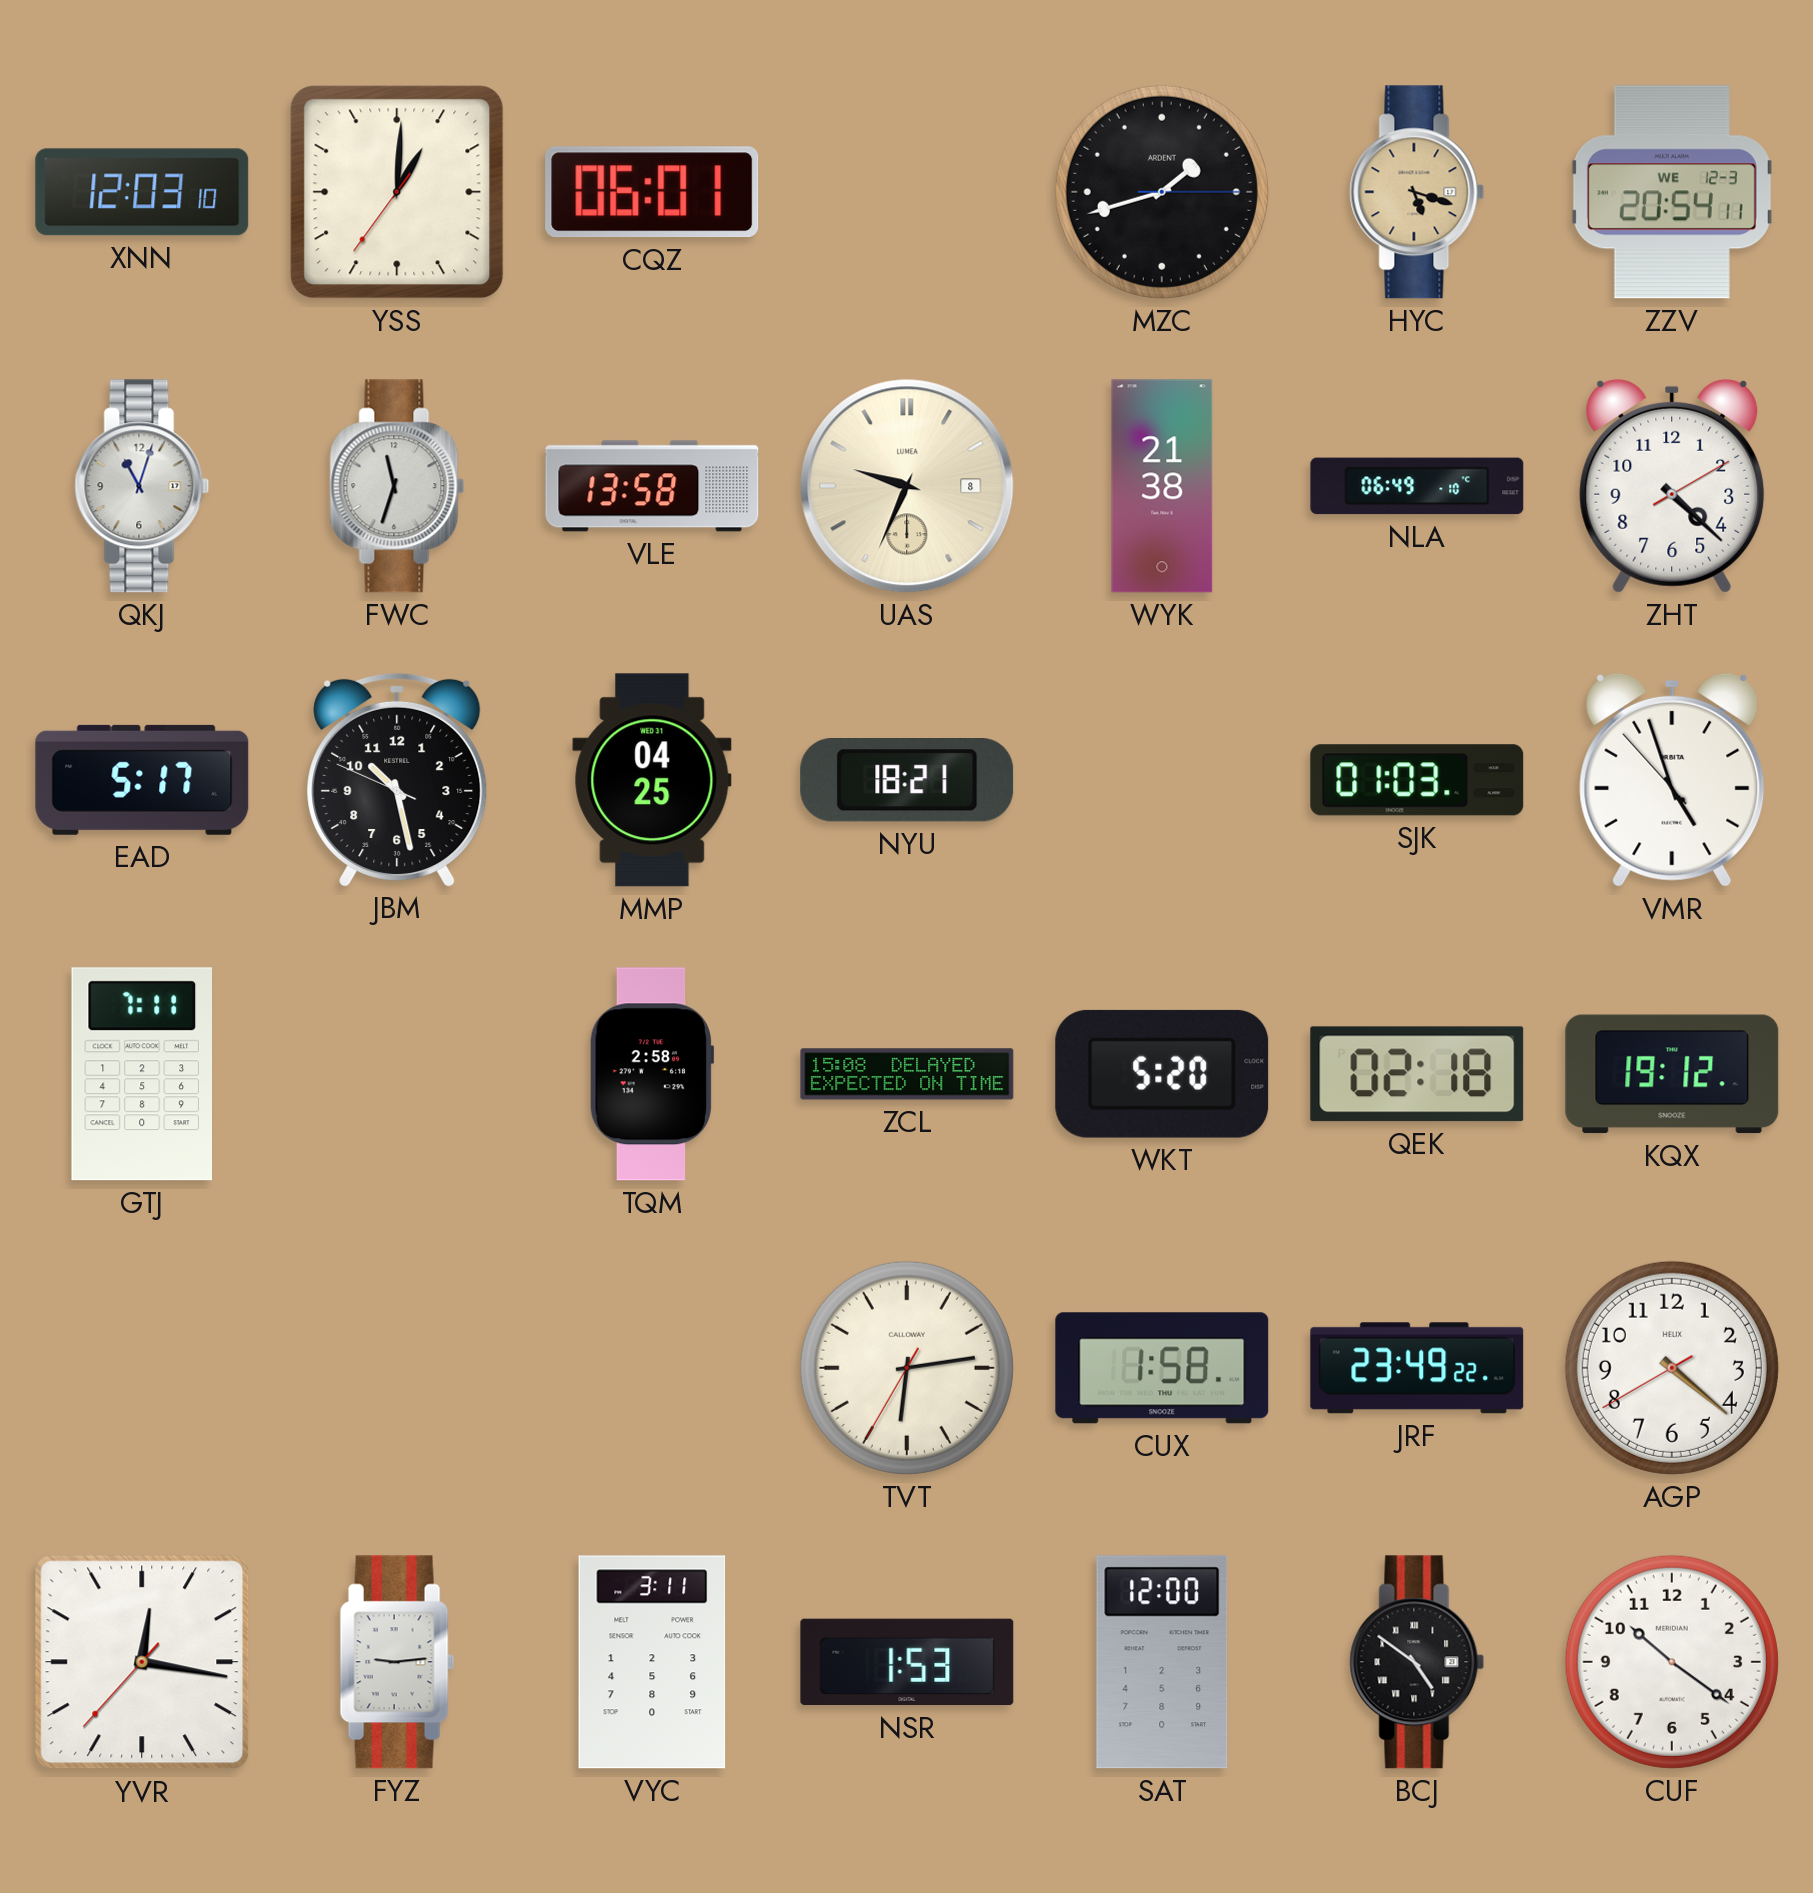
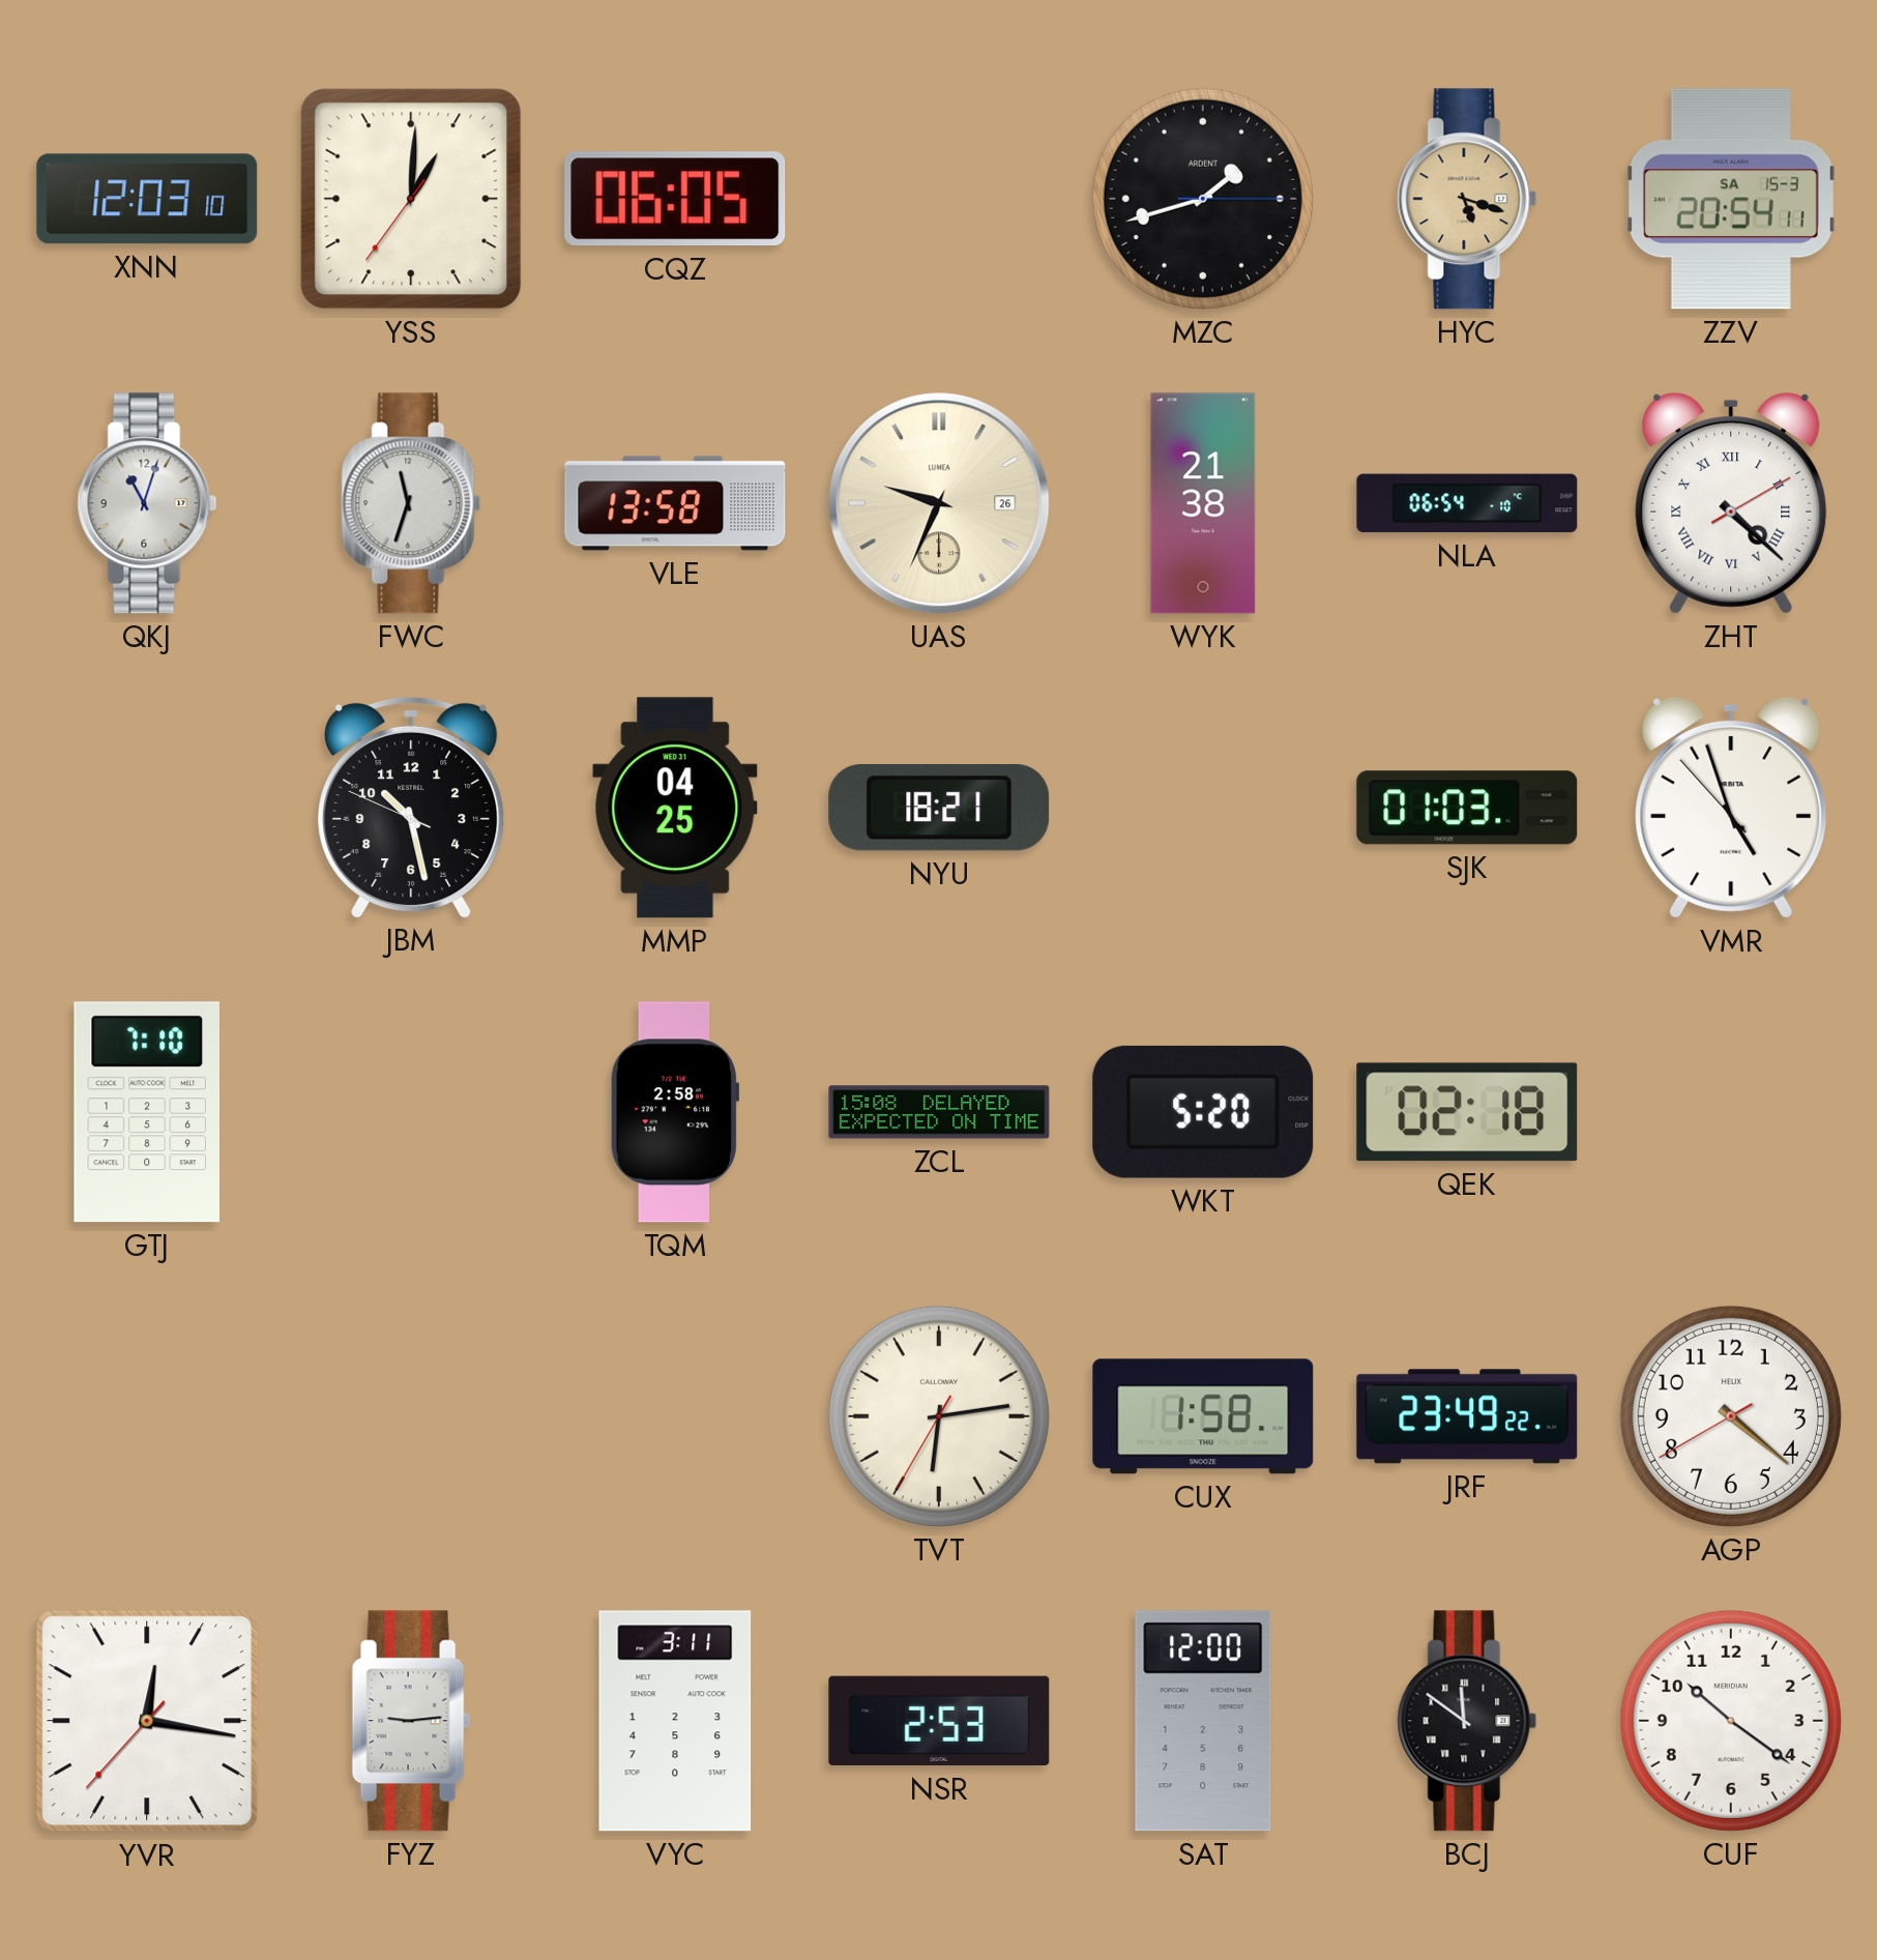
CQZ: 06:01 -> 06:05 (675, 199)
ZZV date: WE 12-3 -> SA 15-3 (1731, 199)
UAS date: 8 -> 26 (939, 503)
NLA: 06:49 -> 06:54 (1467, 503)
ZHT numerals: Arabic -> Roman (1731, 503)
EAD: 5:17 -> none (142, 780)
GTJ: 7:11 -> 7:10 (147, 1112)
KQX: 19:12 -> none (1672, 1074)
NSR: 1:53 -> 2:53 (939, 1721)
BCJ: 4:51 -> 11:51 (1467, 1721)
